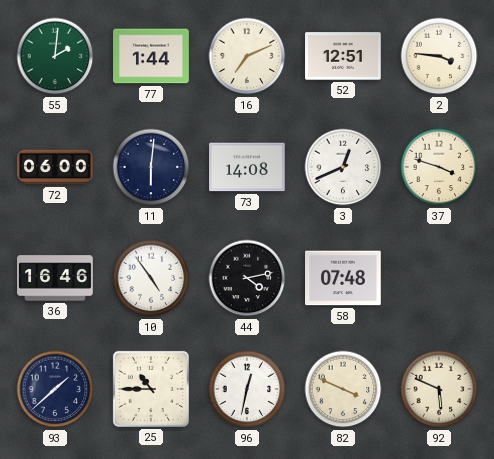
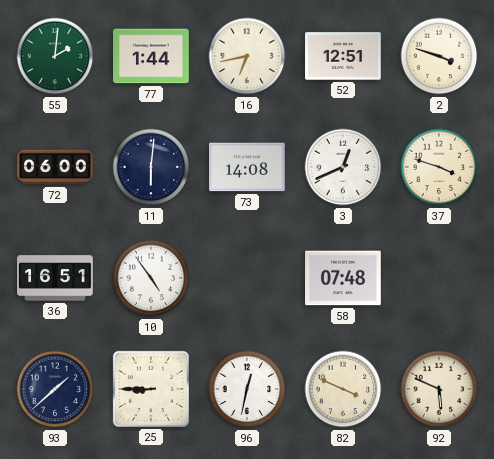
16: 7:11 -> 6:43 (247, 56)
2: 3:46 -> 3:48 (439, 56)
36: 16:46 -> 16:51 (55, 278)
44: 4:13 -> none (247, 278)
25: 10:45 -> 8:45 (151, 389)
